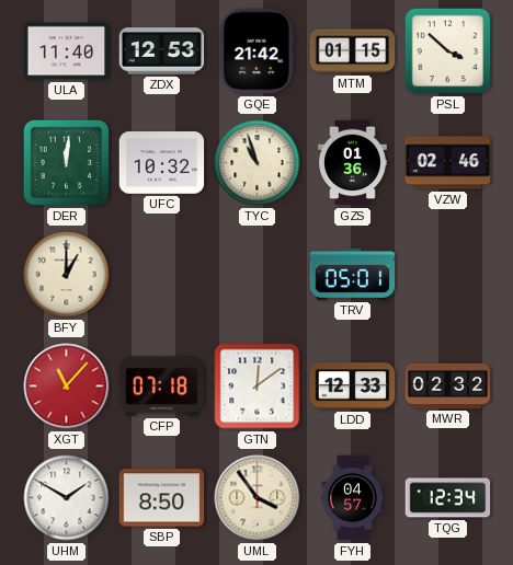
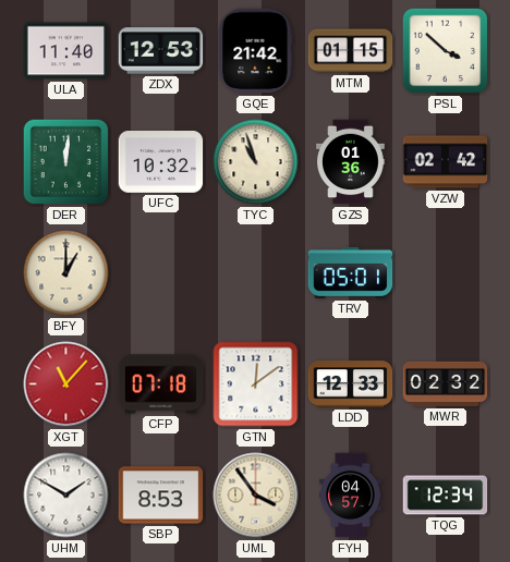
VZW: 02:46 -> 02:42 (446, 162)
SBP: 8:50 -> 8:53 (161, 496)
